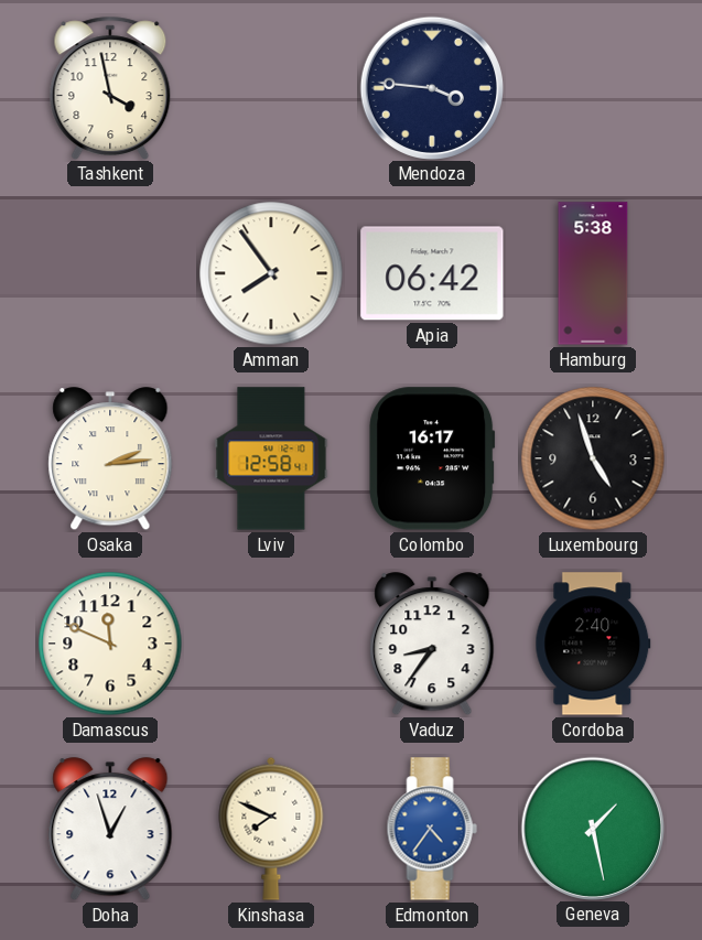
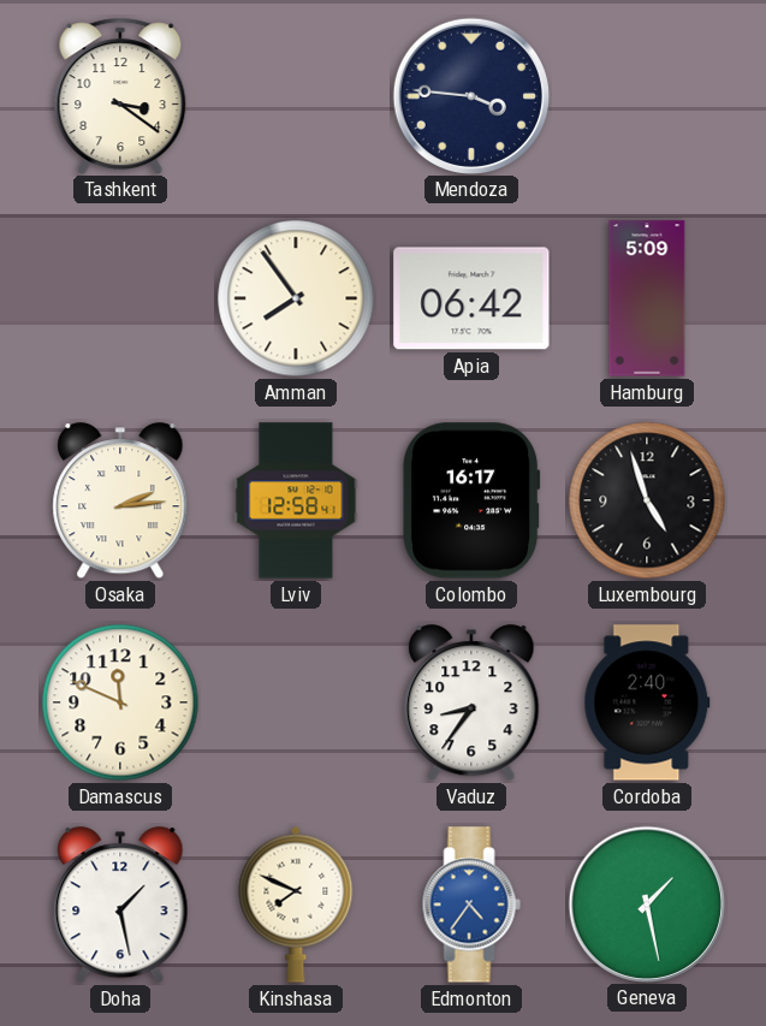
Tashkent: 3:58 -> 3:21 (120, 95)
Hamburg: 5:38 -> 5:09 (647, 298)
Doha: 12:57 -> 1:28 (120, 906)
